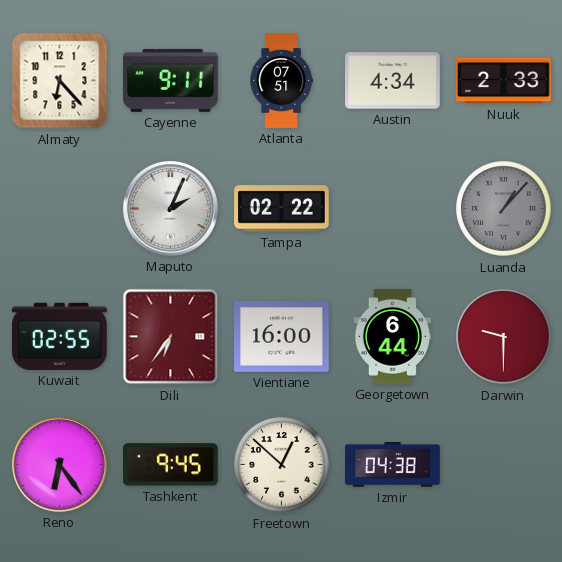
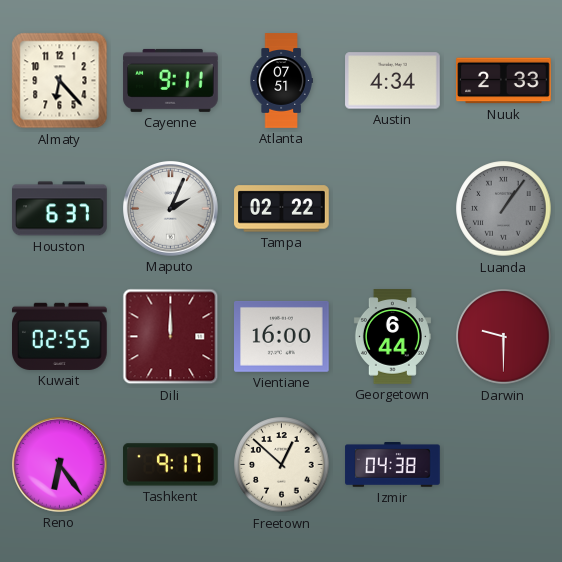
Houston: none -> 6:37 (60, 209)
Luanda: 1:07 -> 1:06 (504, 209)
Dili: 6:36 -> 12:00 (171, 337)
Tashkent: 9:45 -> 9:17 (171, 465)
